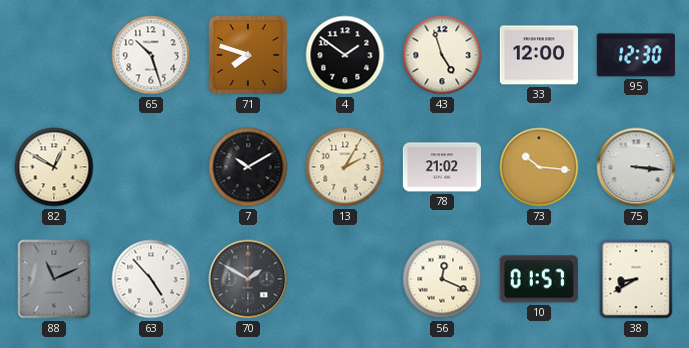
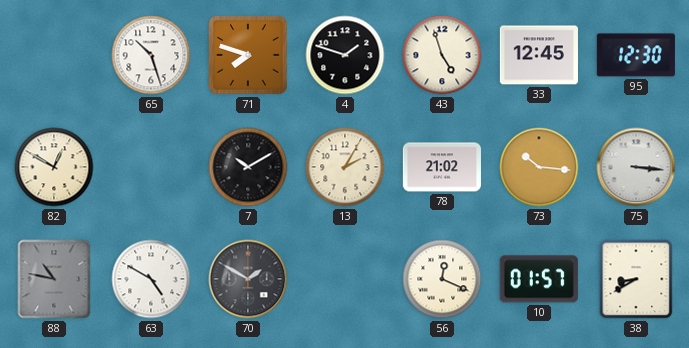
4: 1:51 -> 1:48 (345, 55)
33: 12:00 -> 12:45 (539, 55)
88: 11:11 -> 10:47 (54, 279)
63: 4:53 -> 4:50 (151, 279)
